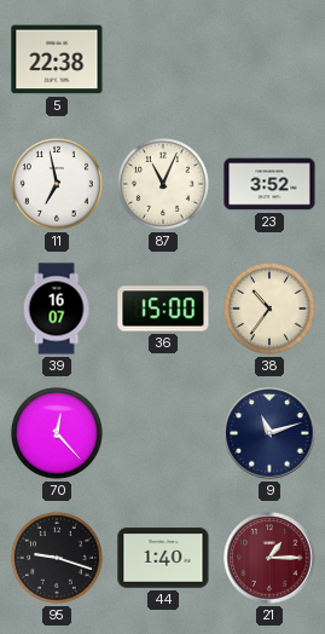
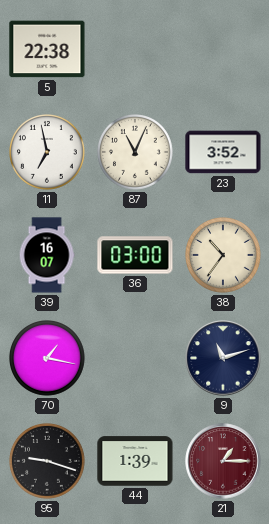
36: 15:00 -> 03:00 (135, 255)
70: 12:23 -> 1:17 (48, 359)
44: 1:40 -> 1:39 (135, 461)
